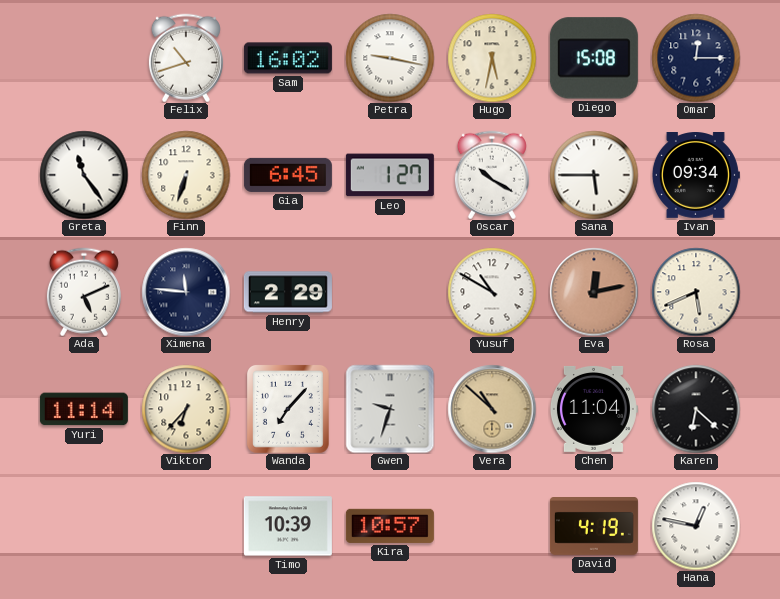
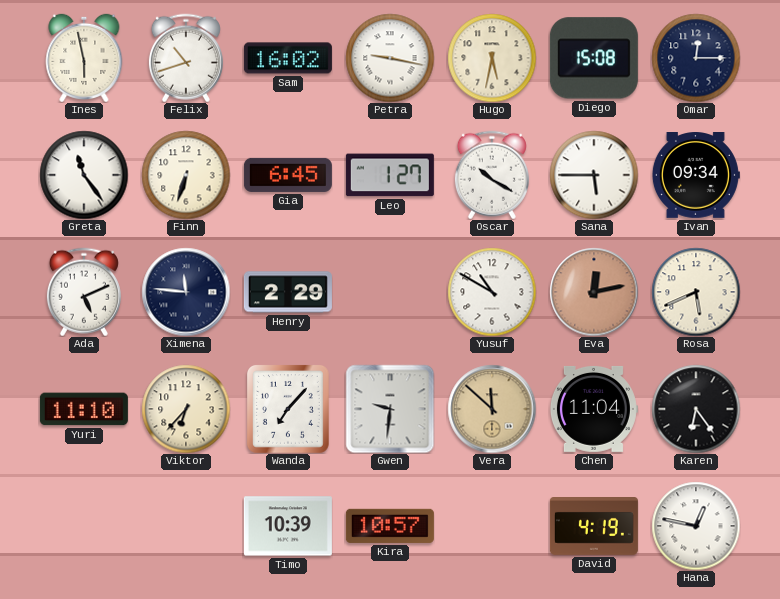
Ines: none -> 5:58 (84, 57)
Yuri: 11:14 -> 11:10 (84, 409)
Gwen: 9:33 -> 9:31 (390, 409)
Vera: 10:52 -> 11:52 (492, 409)
Karen: 6:22 -> 6:24 (696, 409)
